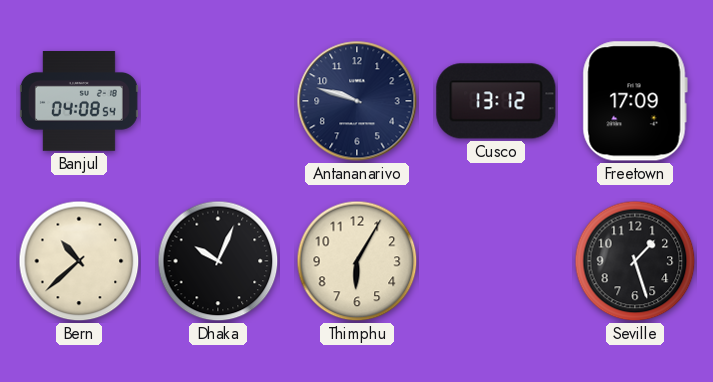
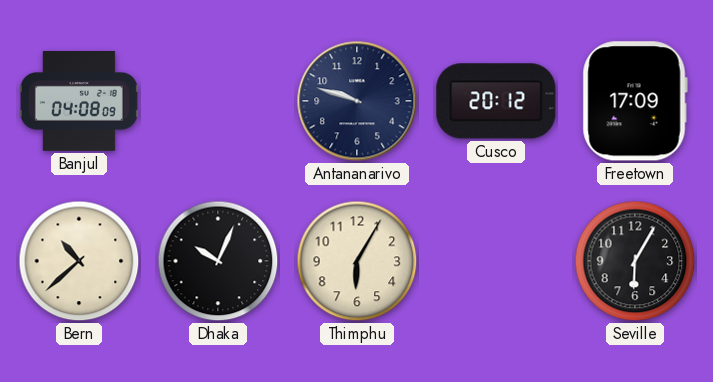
Banjul: 04:08:54 -> 04:08:09 (79, 102)
Cusco: 13:12 -> 20:12 (496, 101)
Seville: 1:27 -> 6:05 (635, 261)
